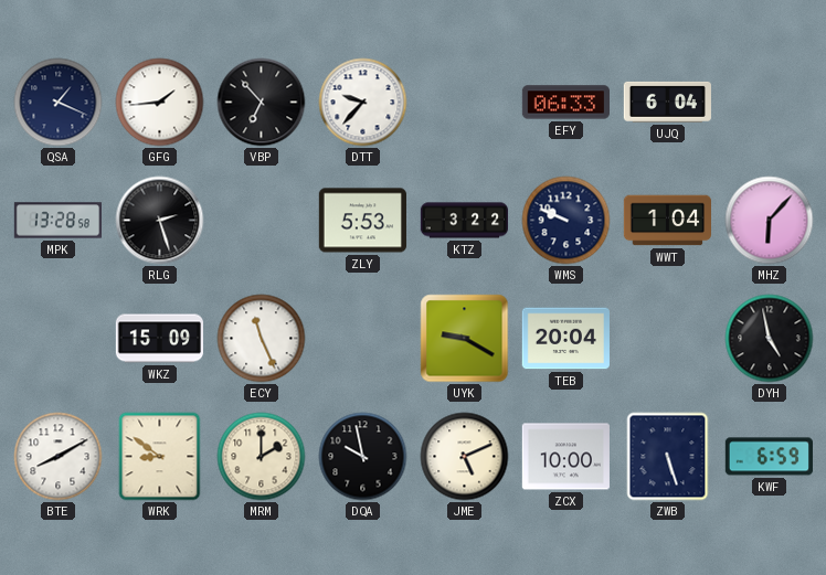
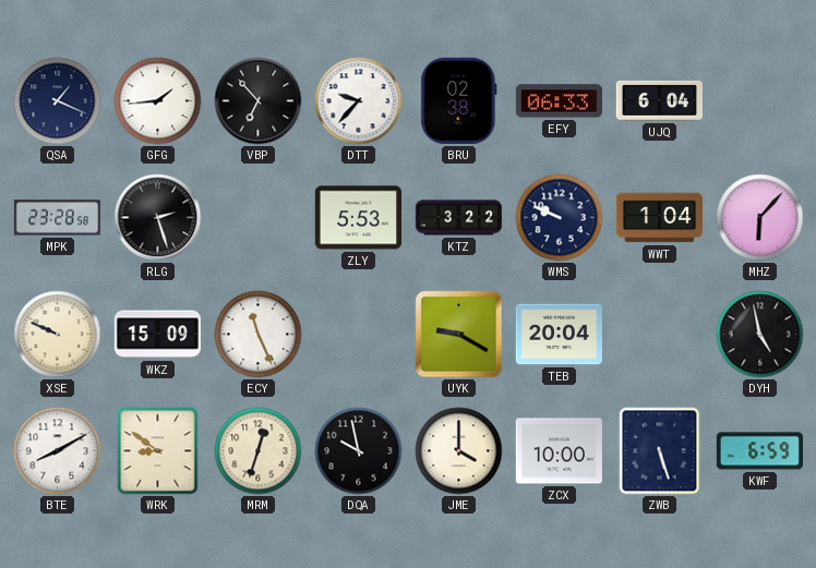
BRU: none -> 02:38 (459, 100)
MPK: 13:28 -> 23:28 (57, 218)
XSE: none -> 9:49 (58, 335)
MRM: 2:00 -> 12:33 (259, 451)
JME: 5:11 -> 4:00 (459, 451)
